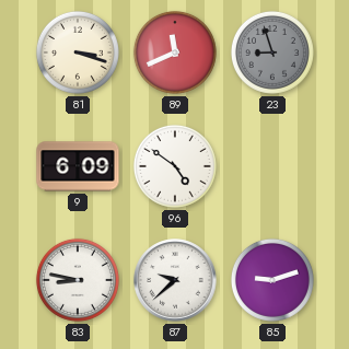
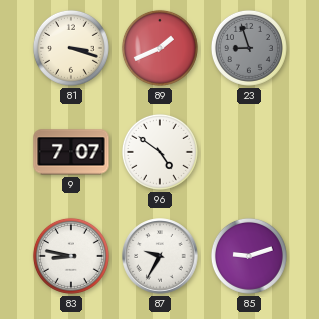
89: 11:41 -> 1:41 (160, 48)
9: 6:09 -> 7:07 (71, 152)
87: 9:38 -> 9:35 (160, 256)
